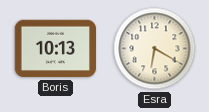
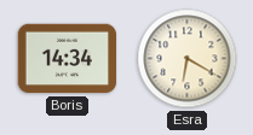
Boris: 10:13 -> 14:34 (68, 59)
